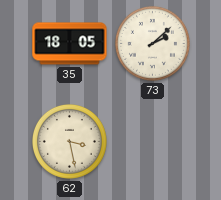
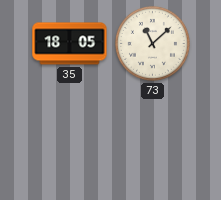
73: 2:08 -> 11:08 (152, 43)
62: 3:28 -> none (69, 141)
